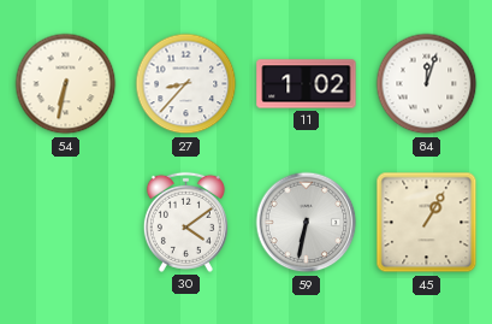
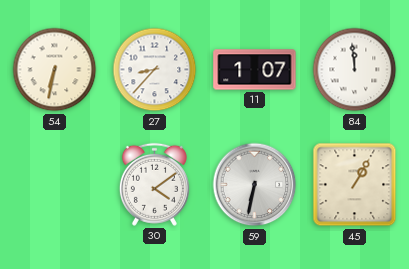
11: 1:02 -> 1:07 (255, 70)
84: 12:03 -> 11:59 (355, 70)
